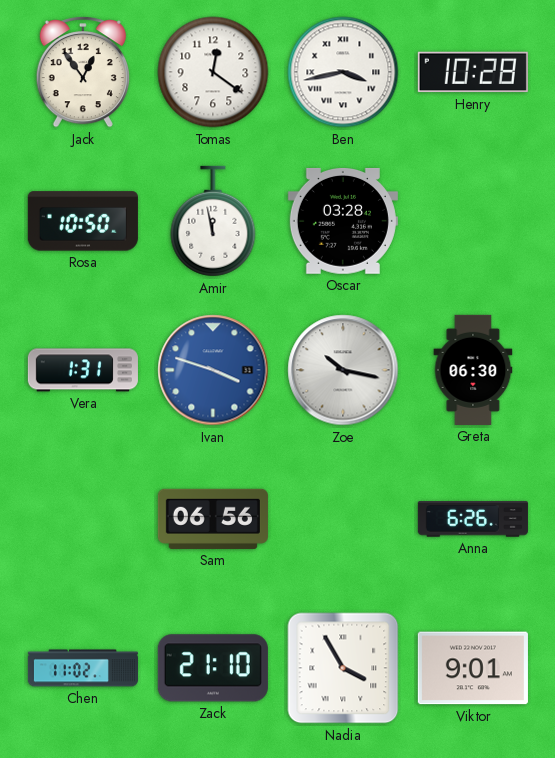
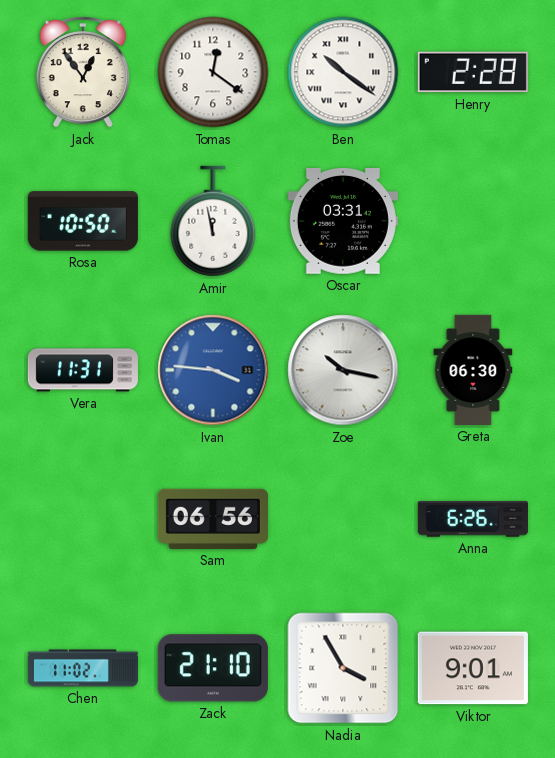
Ben: 3:43 -> 10:21 (343, 72)
Henry: 10:28 -> 2:28 (473, 72)
Oscar: 03:28 -> 03:31 (343, 221)
Vera: 1:31 -> 11:31 (83, 370)
Ivan: 3:48 -> 3:46 (213, 370)
